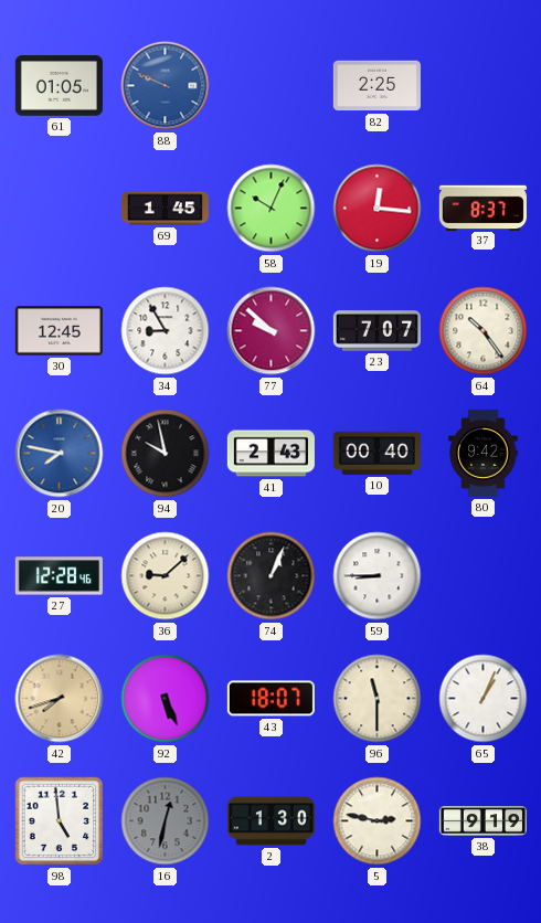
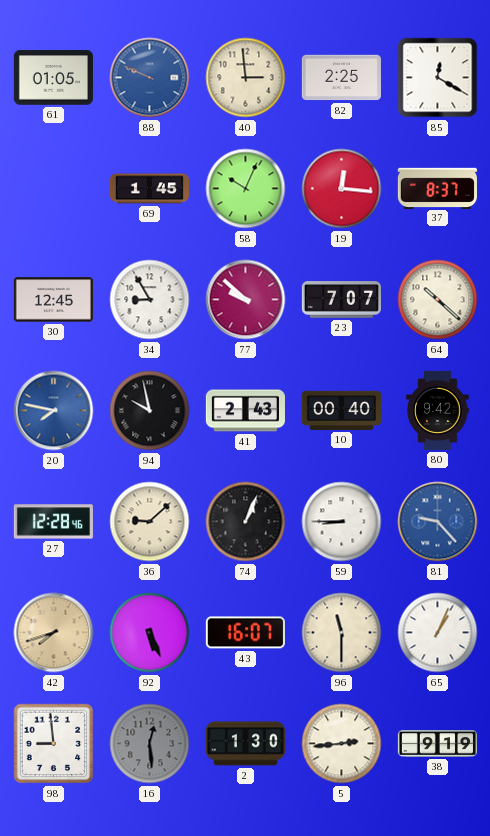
40: none -> 2:59 (246, 78)
85: none -> 12:20 (438, 78)
64: 10:24 -> 10:22 (438, 300)
81: none -> 9:23 (438, 522)
43: 18:07 -> 16:07 (245, 633)
98: 4:59 -> 8:59 (54, 744)
16: 12:32 -> 12:29 (150, 744)
5: 2:47 -> 2:44 (342, 744)
